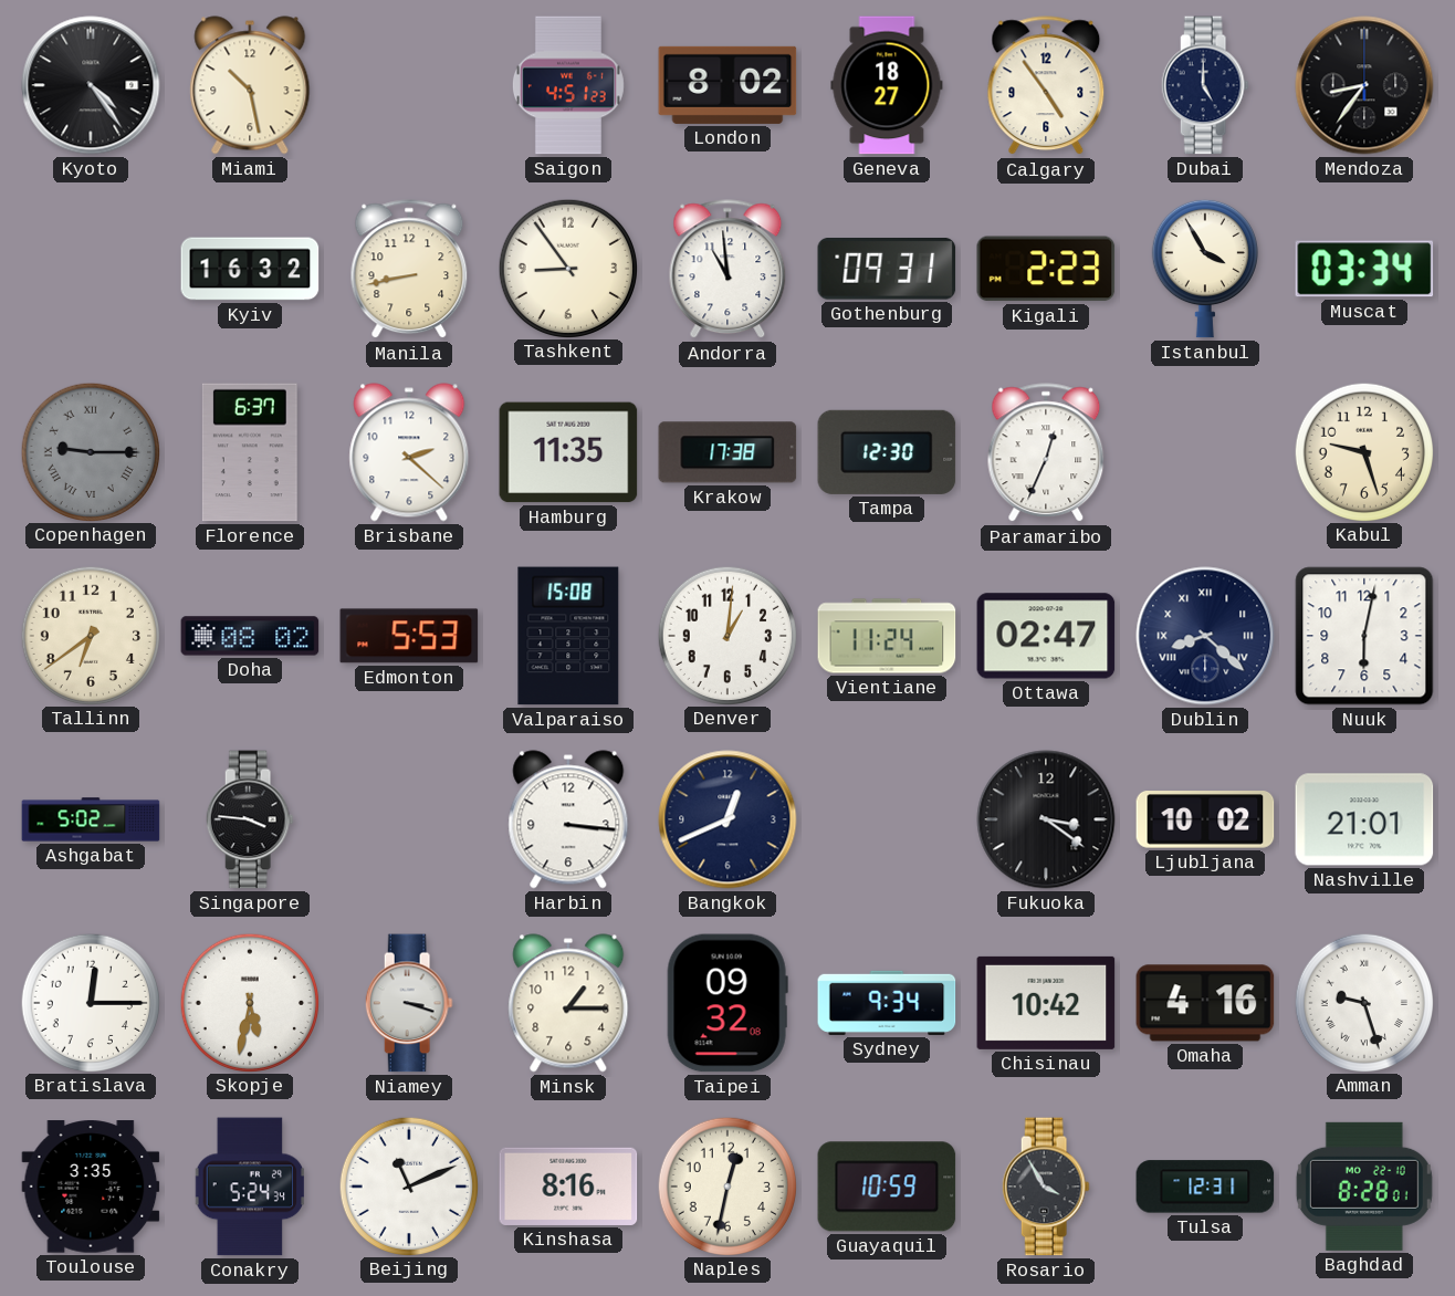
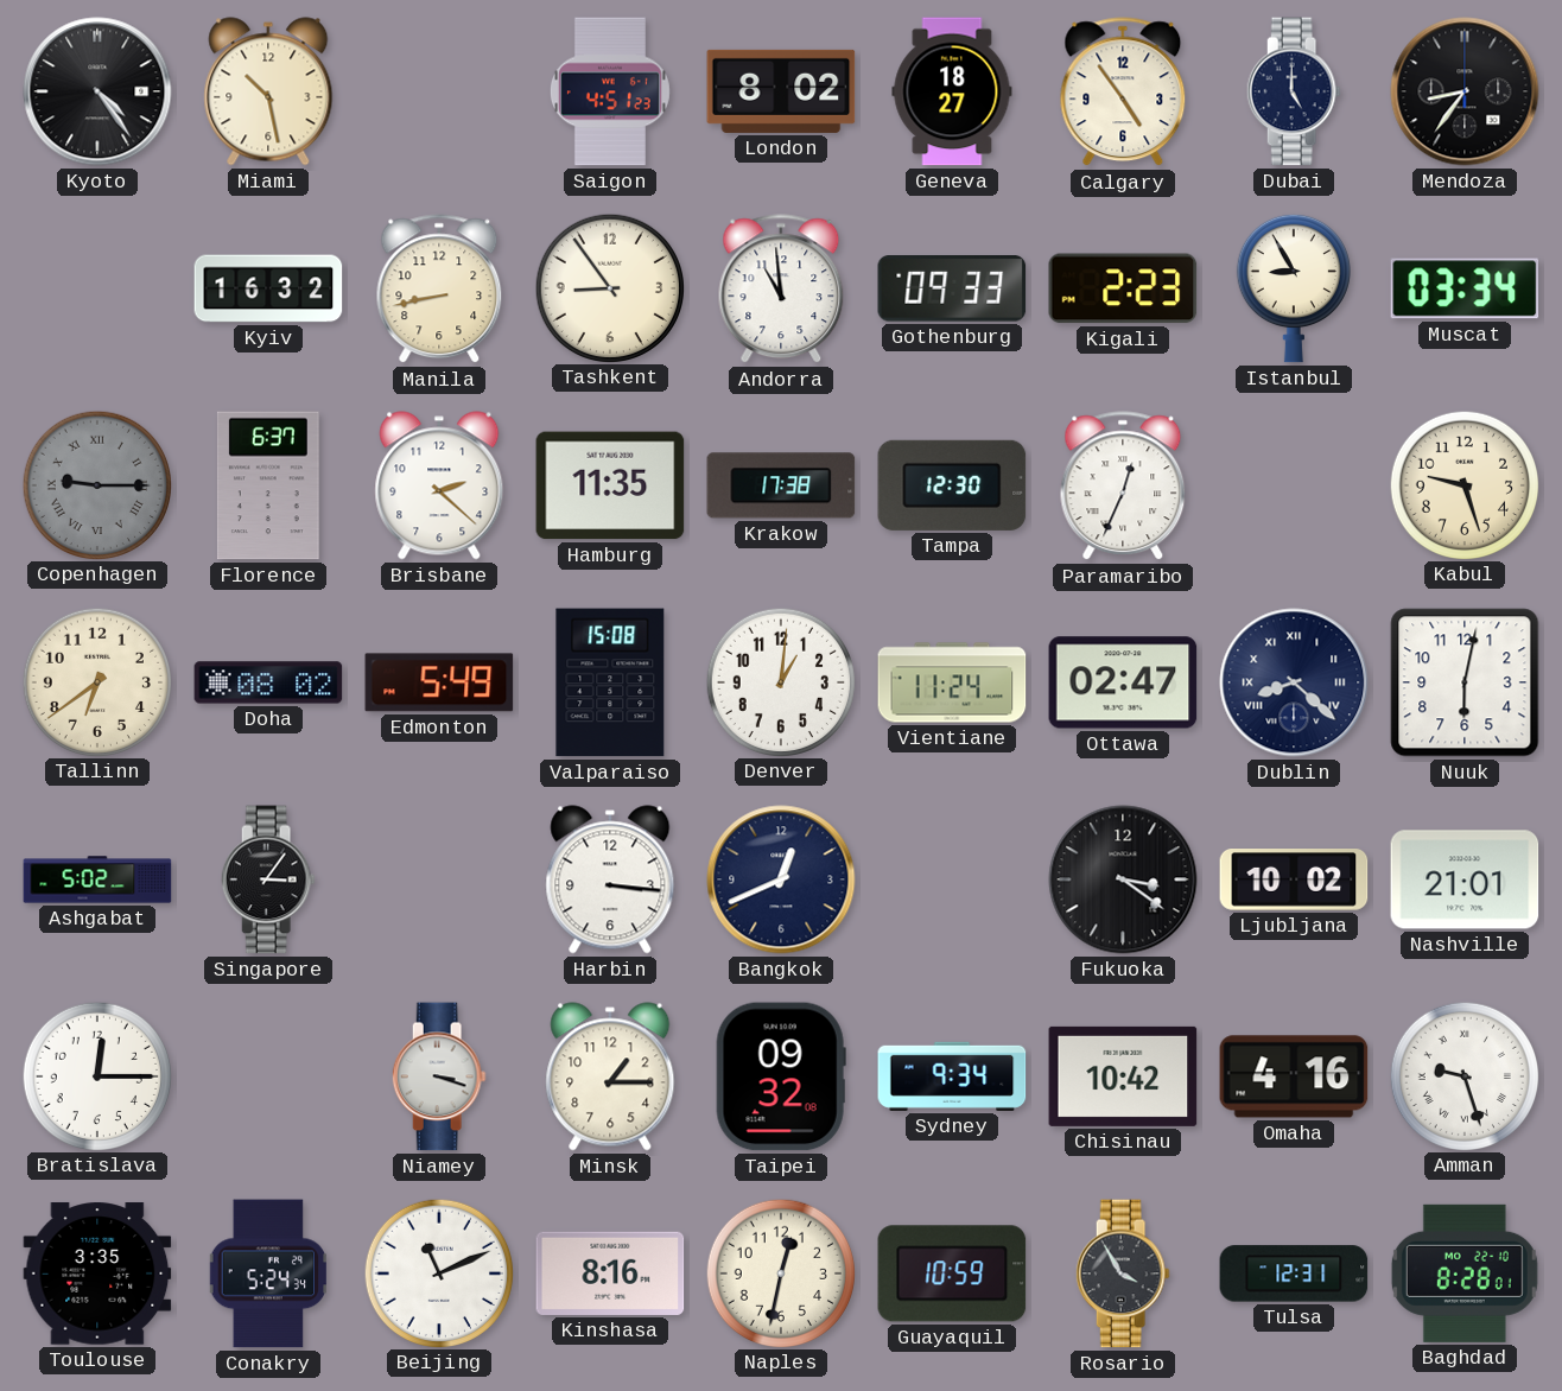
Gothenburg: 09:31 -> 09:33 (952, 290)
Istanbul: 3:55 -> 8:55 (1294, 288)
Edmonton: 5:53 -> 5:49 (439, 682)
Singapore: 3:46 -> 3:06 (268, 879)
Skopje: 5:32 -> none (249, 1002)
